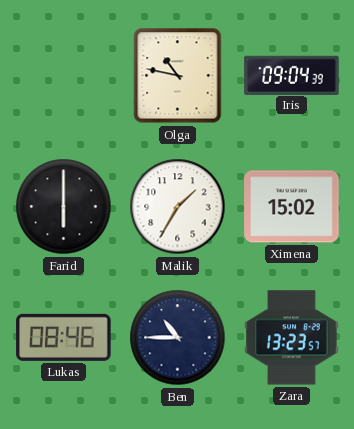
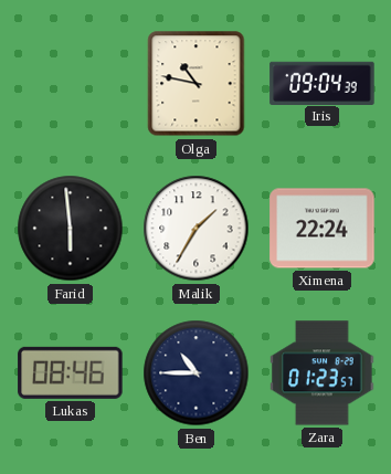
Farid: 6:00 -> 5:59 (71, 229)
Ximena: 15:02 -> 22:24 (323, 229)
Zara: 13:23 -> 01:23 (323, 373)
